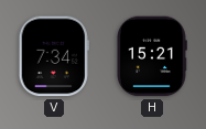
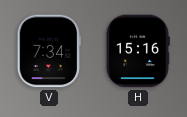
H: 15:21 -> 15:16 (138, 51)
